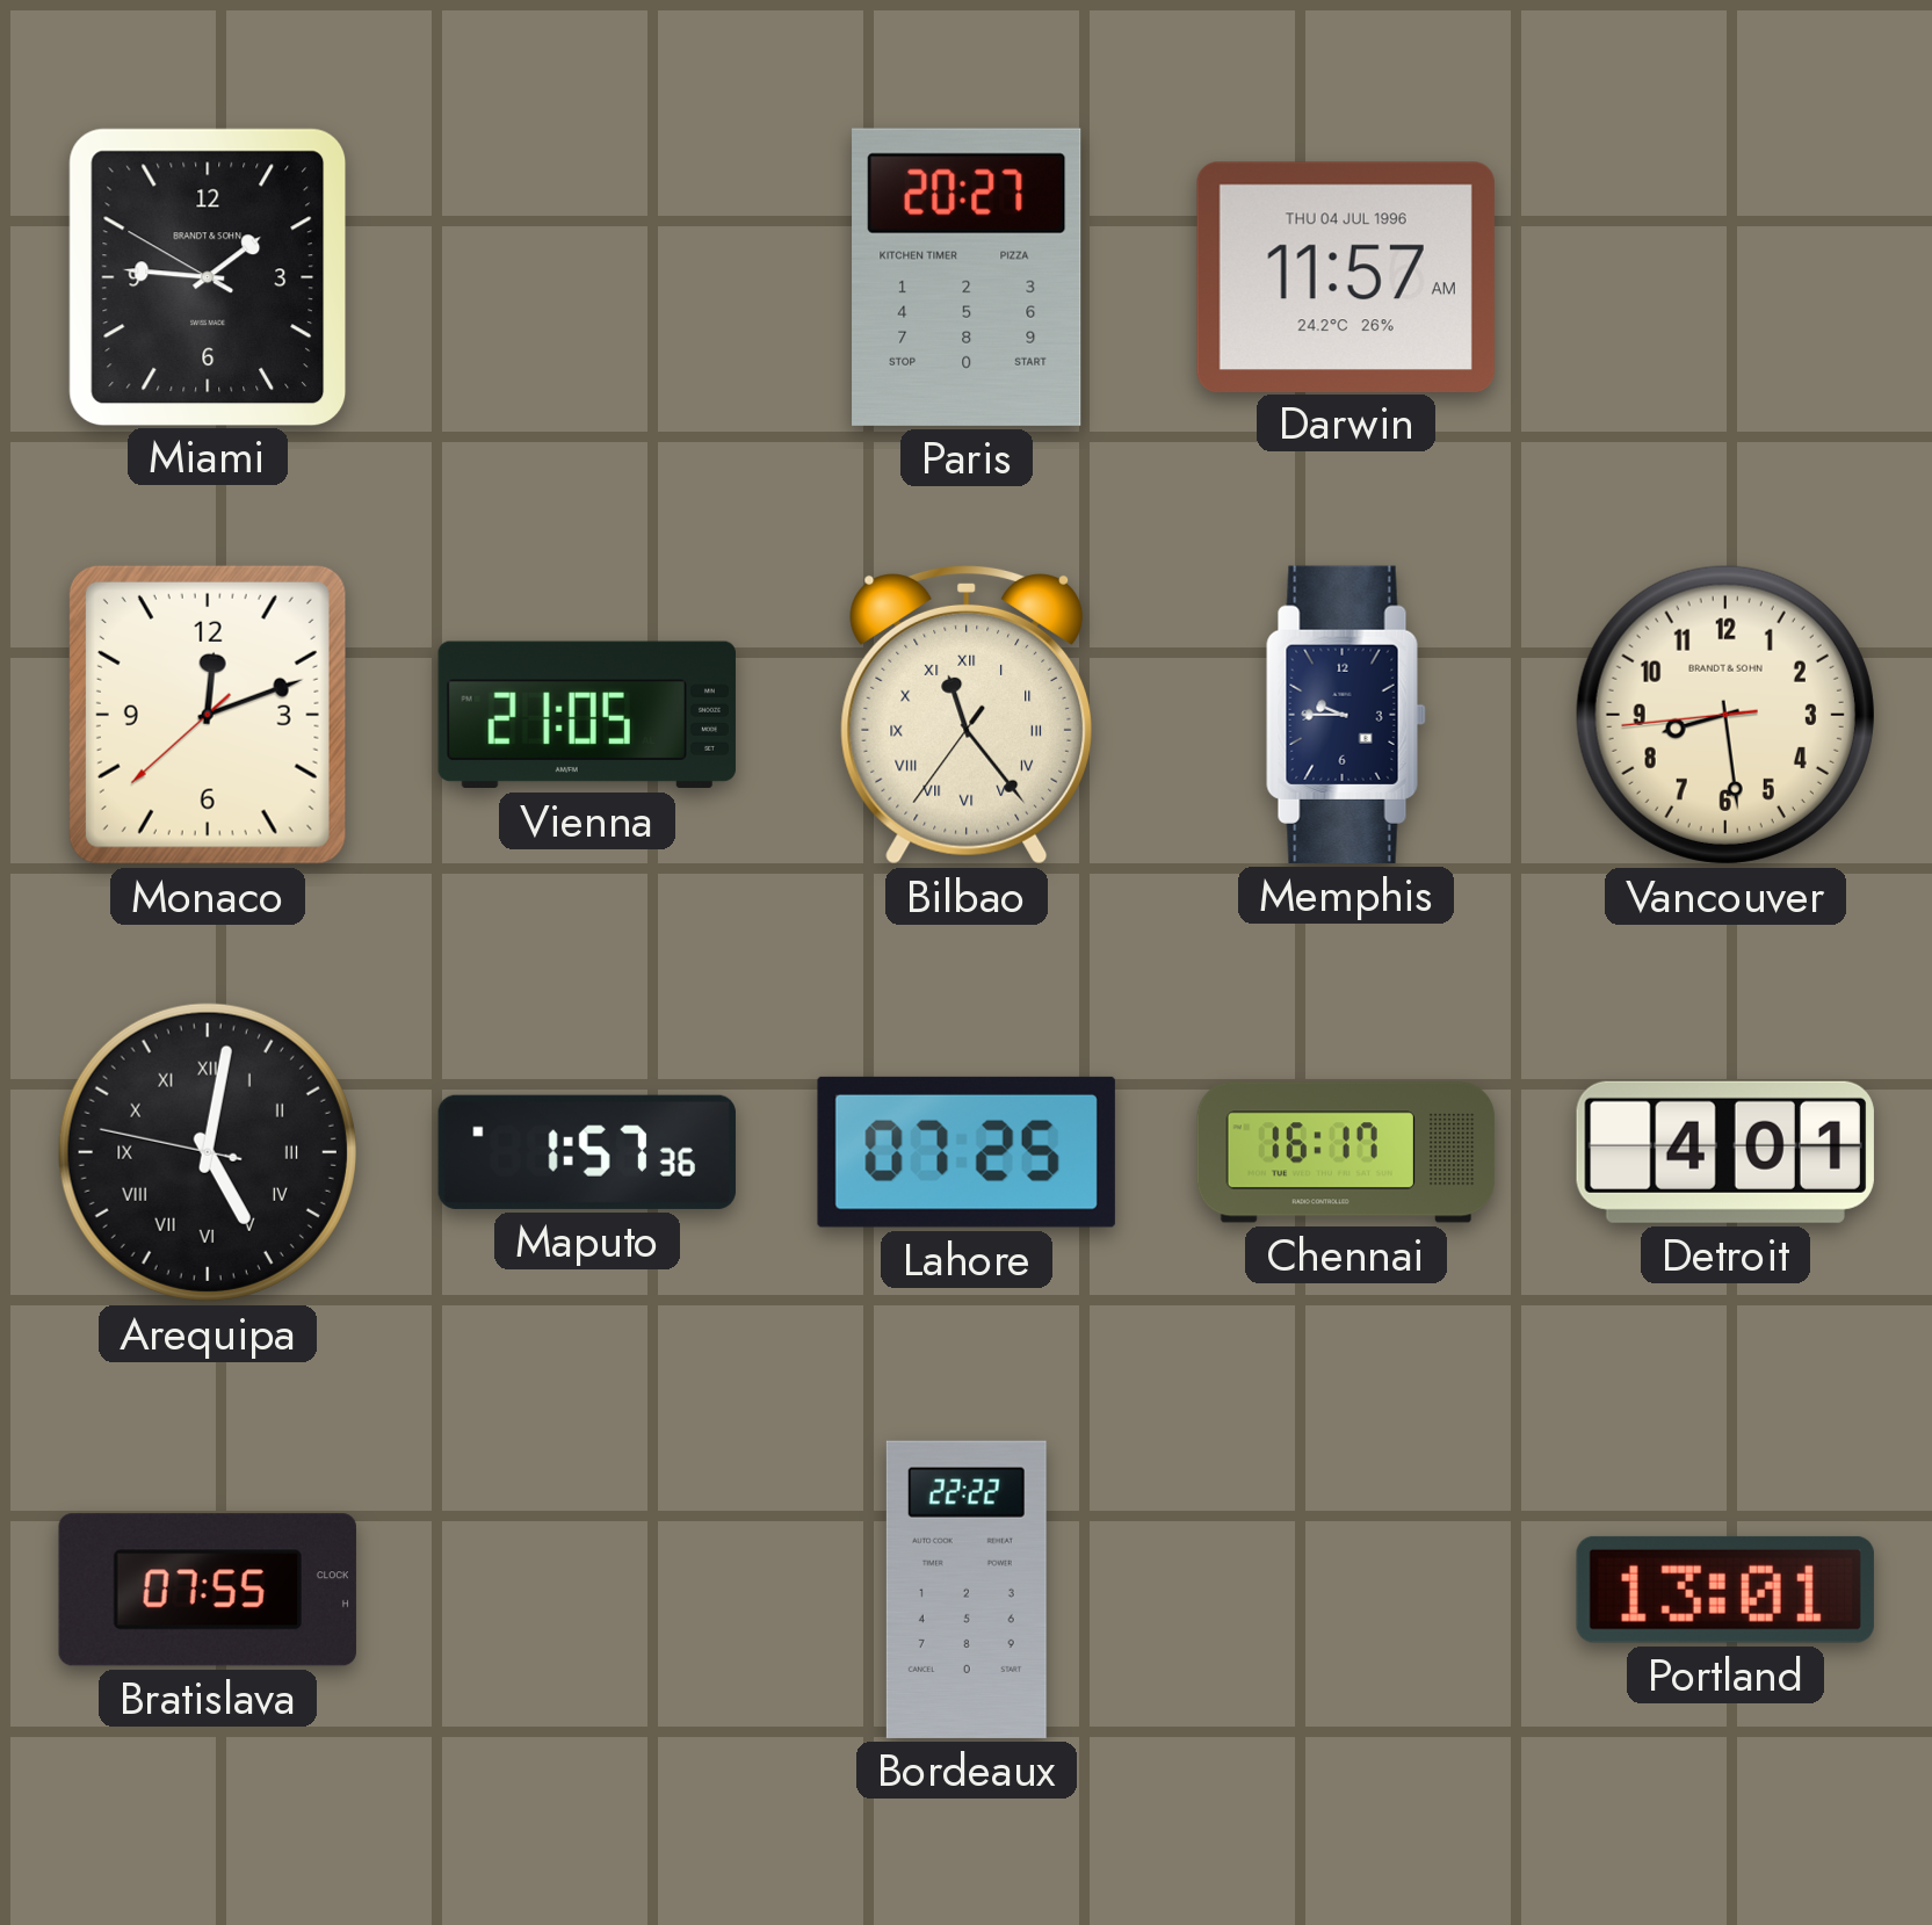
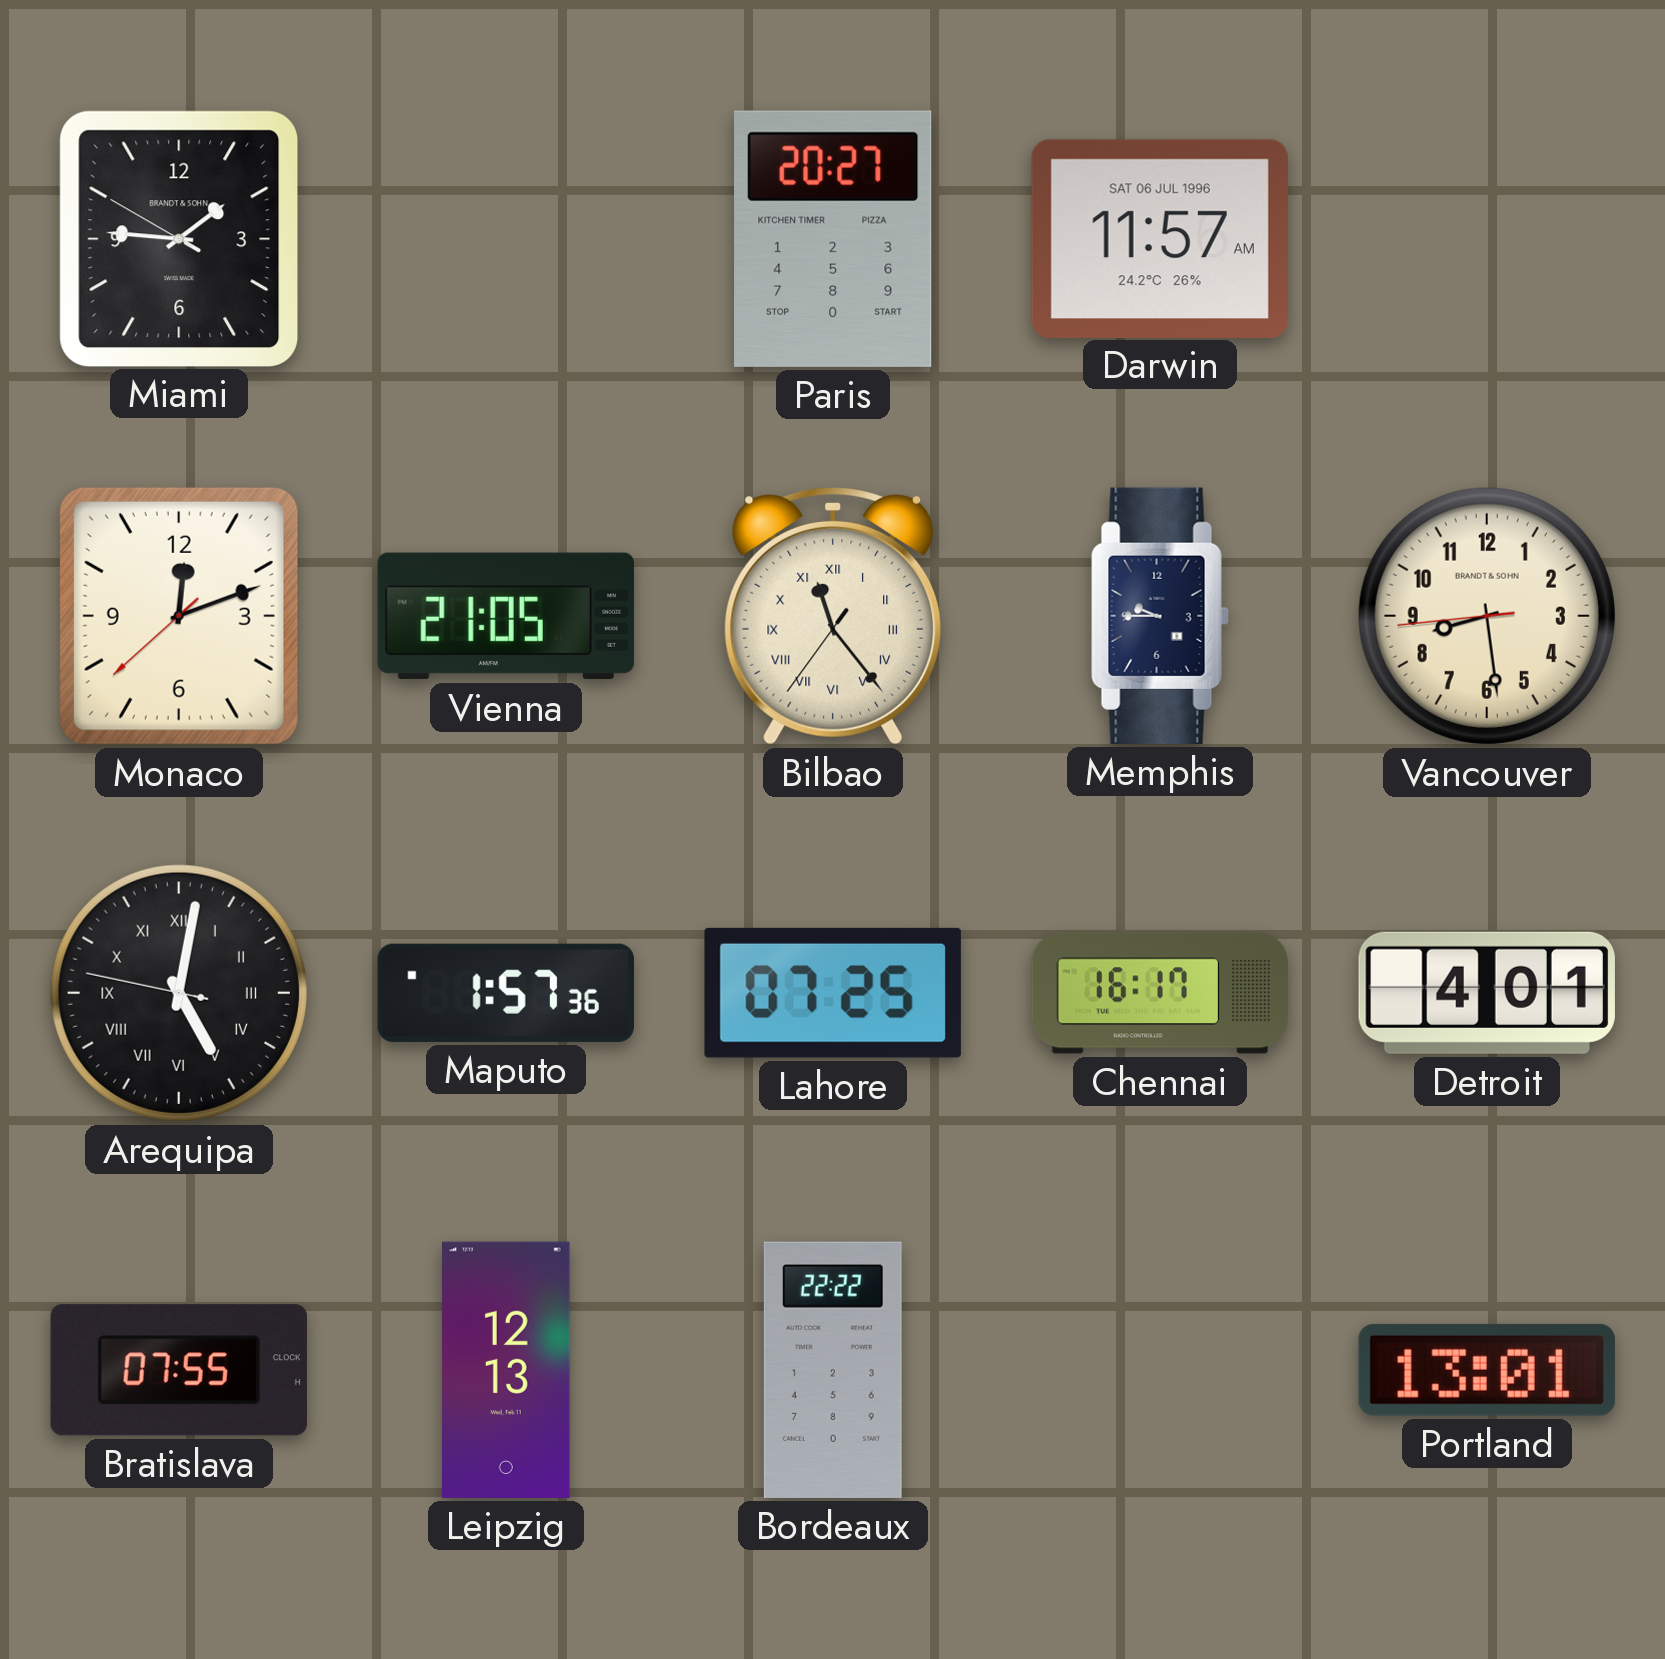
Darwin date: THU 04 JUL 1996 -> SAT 06 JUL 1996 (1160, 238)
Leipzig: none -> 12:13 (507, 1370)
